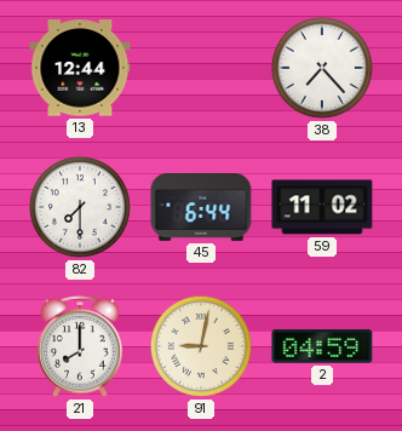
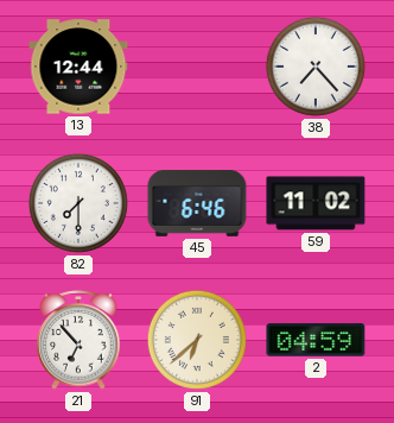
45: 6:44 -> 6:46 (197, 204)
21: 8:00 -> 6:53 (78, 340)
91: 9:02 -> 6:38 (197, 340)
